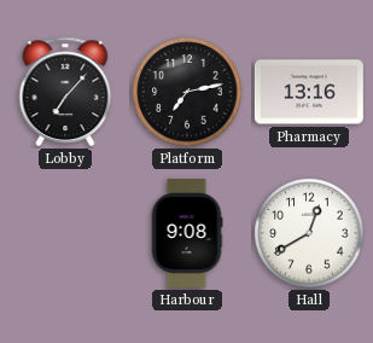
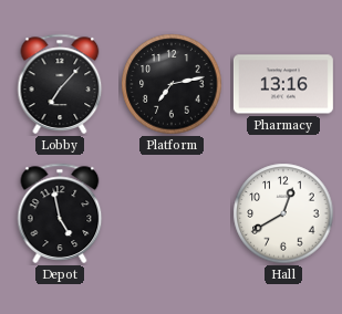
Depot: none -> 4:58 (60, 213)
Harbour: 9:08 -> none (187, 233)
